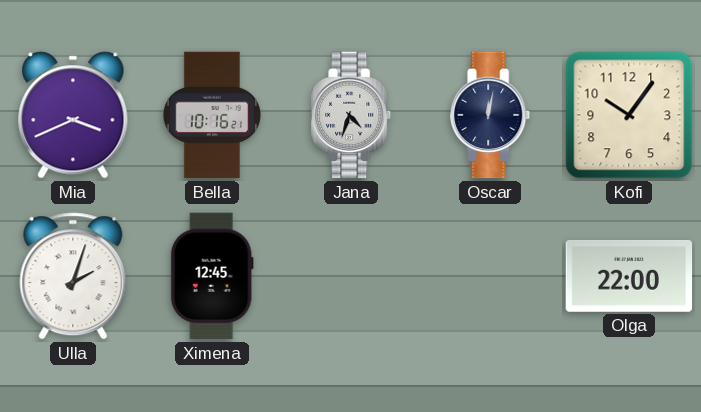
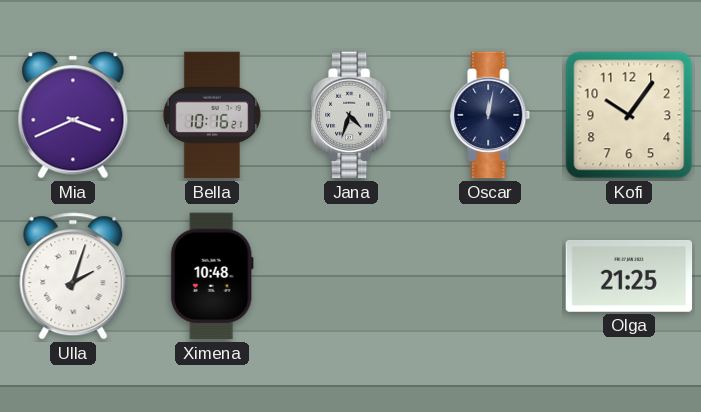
Ximena: 12:45 -> 10:48 (212, 276)
Olga: 22:00 -> 21:25 (629, 276)
